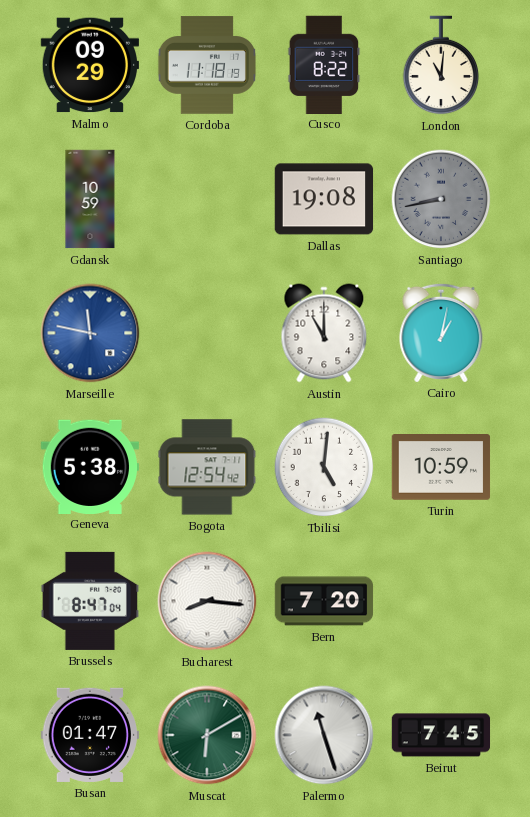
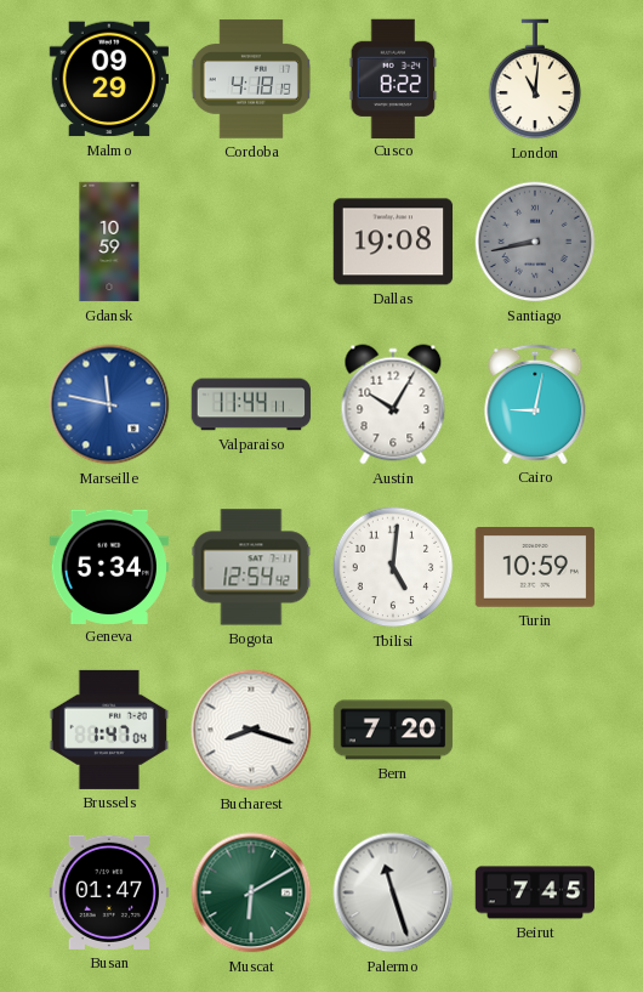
Cordoba: 11:18 -> 4:18 (250, 79)
Valparaiso: none -> 11:44 (251, 404)
Austin: 11:00 -> 10:05 (393, 404)
Cairo: 1:02 -> 9:02 (535, 403)
Geneva: 5:38 -> 5:34 (108, 566)
Brussels: 8:47 -> 1:47 (109, 730)
Bucharest: 8:16 -> 8:18 (251, 730)
